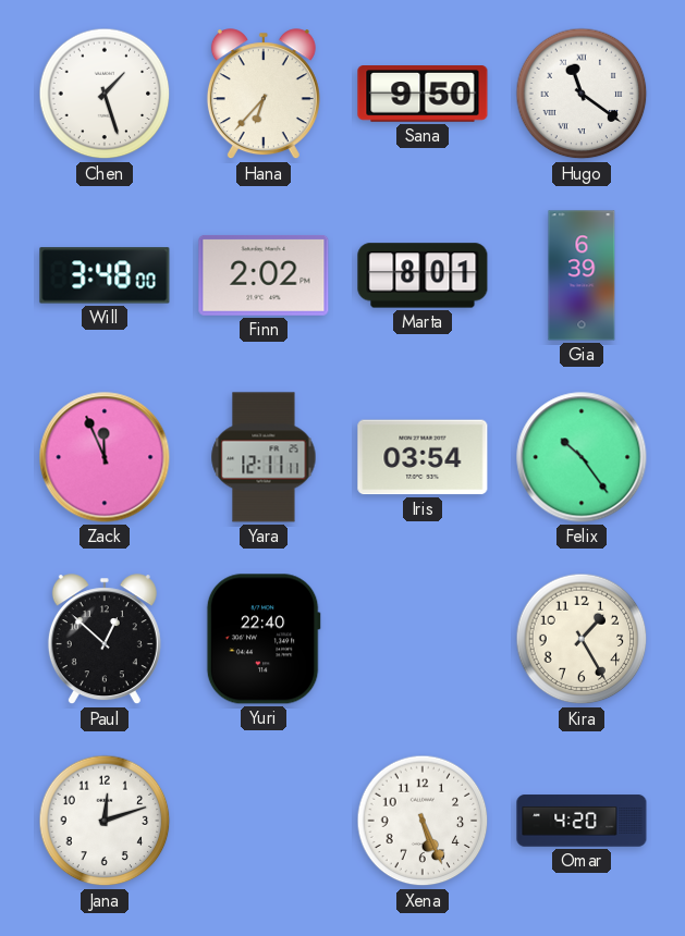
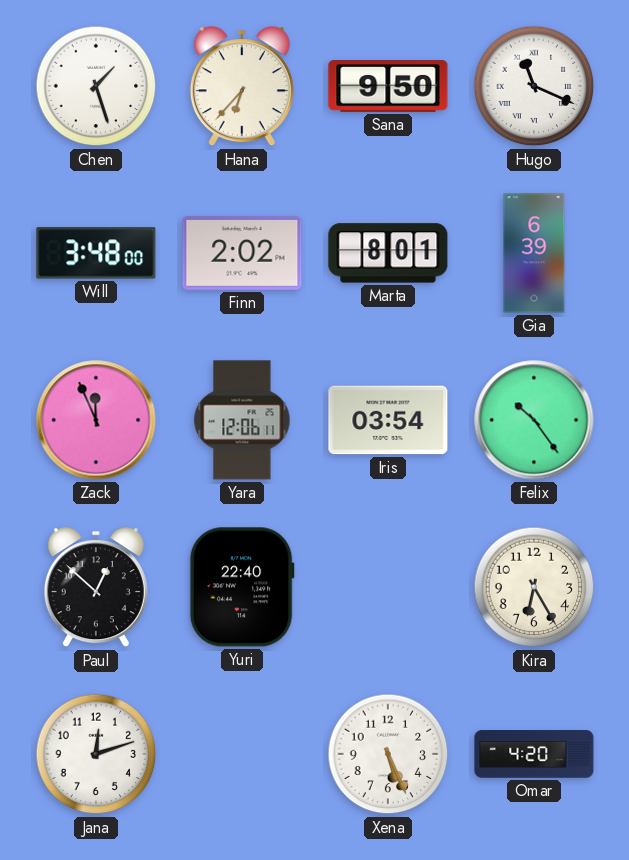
Hugo: 11:21 -> 11:19 (534, 86)
Yara: 12:11 -> 12:06 (242, 420)
Kira: 1:25 -> 6:25 (534, 587)
